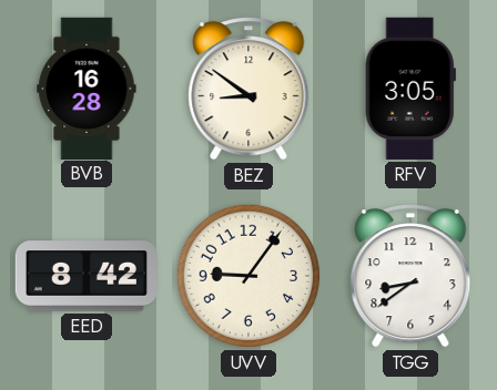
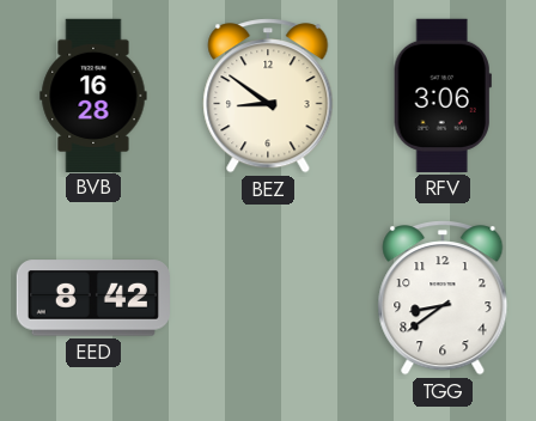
RFV: 3:05 -> 3:06 (443, 96)
UVV: 9:06 -> none (248, 276)
